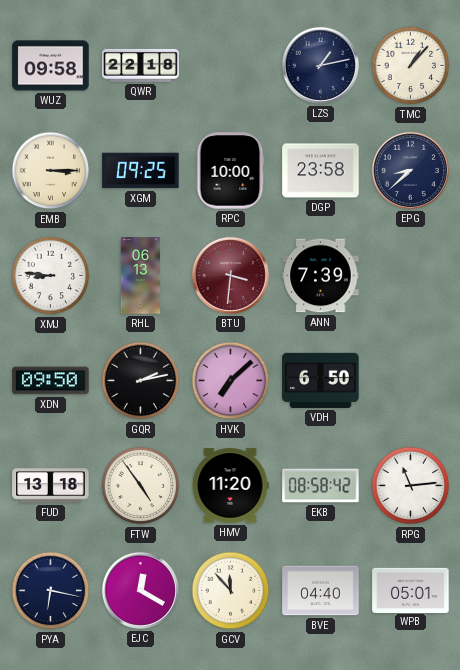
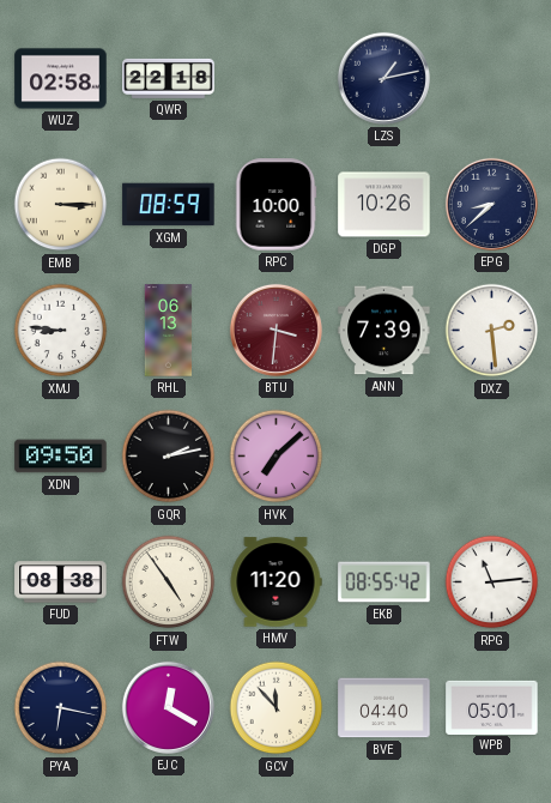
WUZ: 09:58 -> 02:58 (61, 79)
TMC: 1:07 -> none (411, 66)
XGM: 09:25 -> 08:59 (169, 205)
DGP: 23:58 -> 10:26 (385, 205)
DXZ: none -> 2:29 (492, 331)
VDH: 6:50 -> none (321, 380)
FUD: 13:18 -> 08:38 (61, 582)
EKB: 08:58 -> 08:55 (385, 582)
